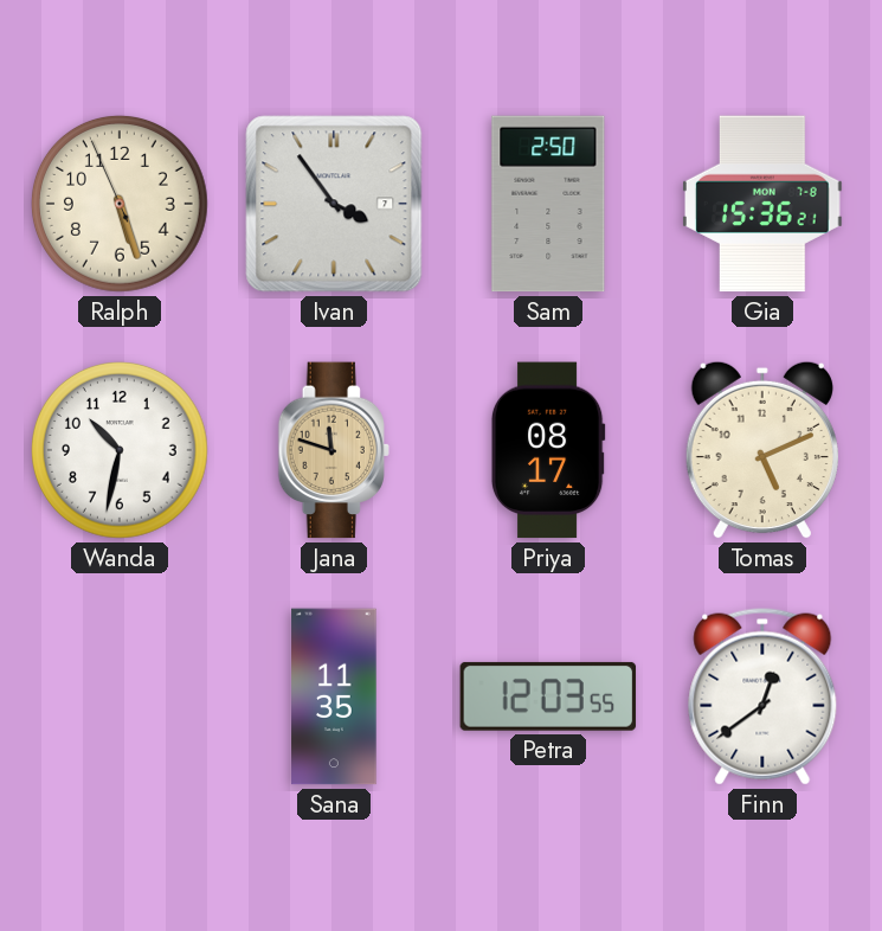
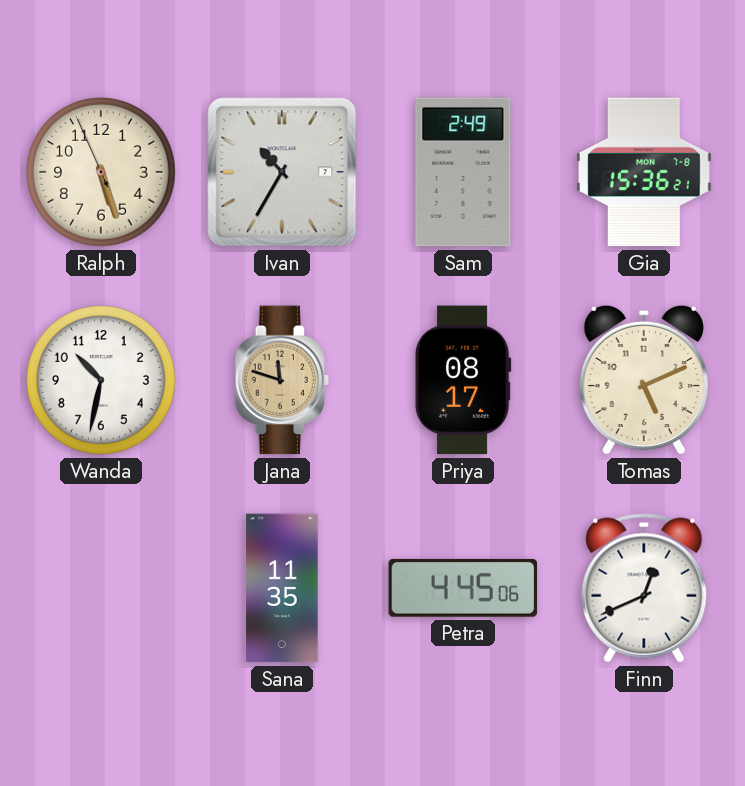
Ivan: 3:54 -> 10:35 (282, 172)
Sam: 2:50 -> 2:49 (463, 172)
Petra: 12:03 -> 4:45 (463, 588)
Finn: 12:39 -> 12:41 (644, 588)
